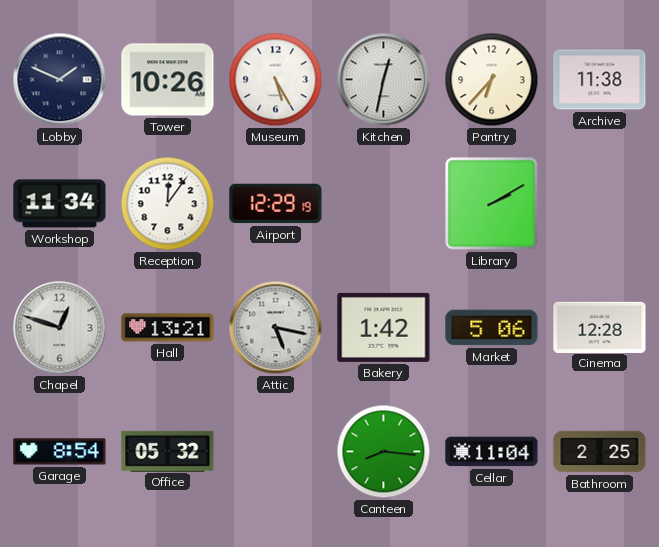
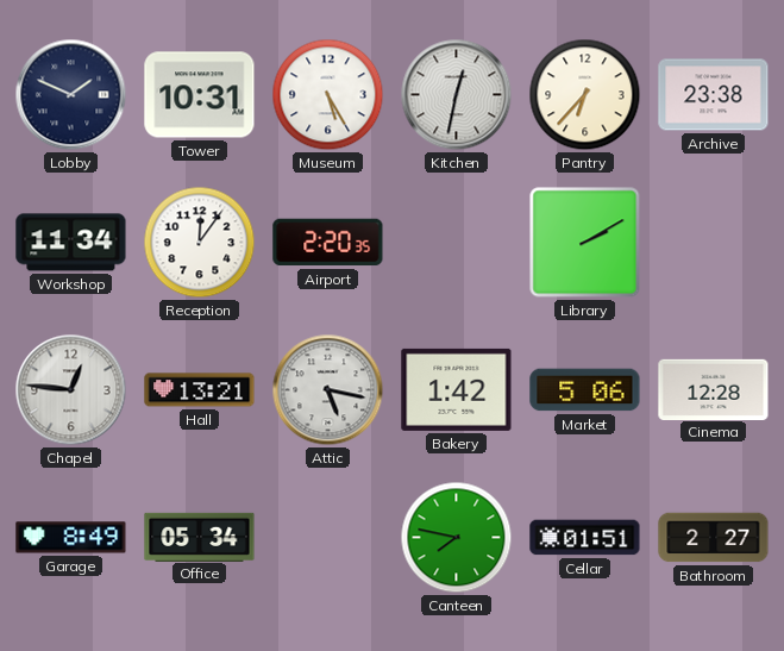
Tower: 10:26 -> 10:31 (200, 95)
Archive: 11:38 -> 23:38 (714, 95)
Airport: 12:29 -> 2:20 (328, 243)
Chapel: 12:48 -> 12:46 (71, 390)
Garage: 8:54 -> 8:49 (71, 538)
Office: 05:32 -> 05:34 (200, 537)
Canteen: 8:16 -> 7:47 (457, 538)
Cellar: 11:04 -> 01:51 (585, 538)
Bathroom: 2:25 -> 2:27 (714, 538)
